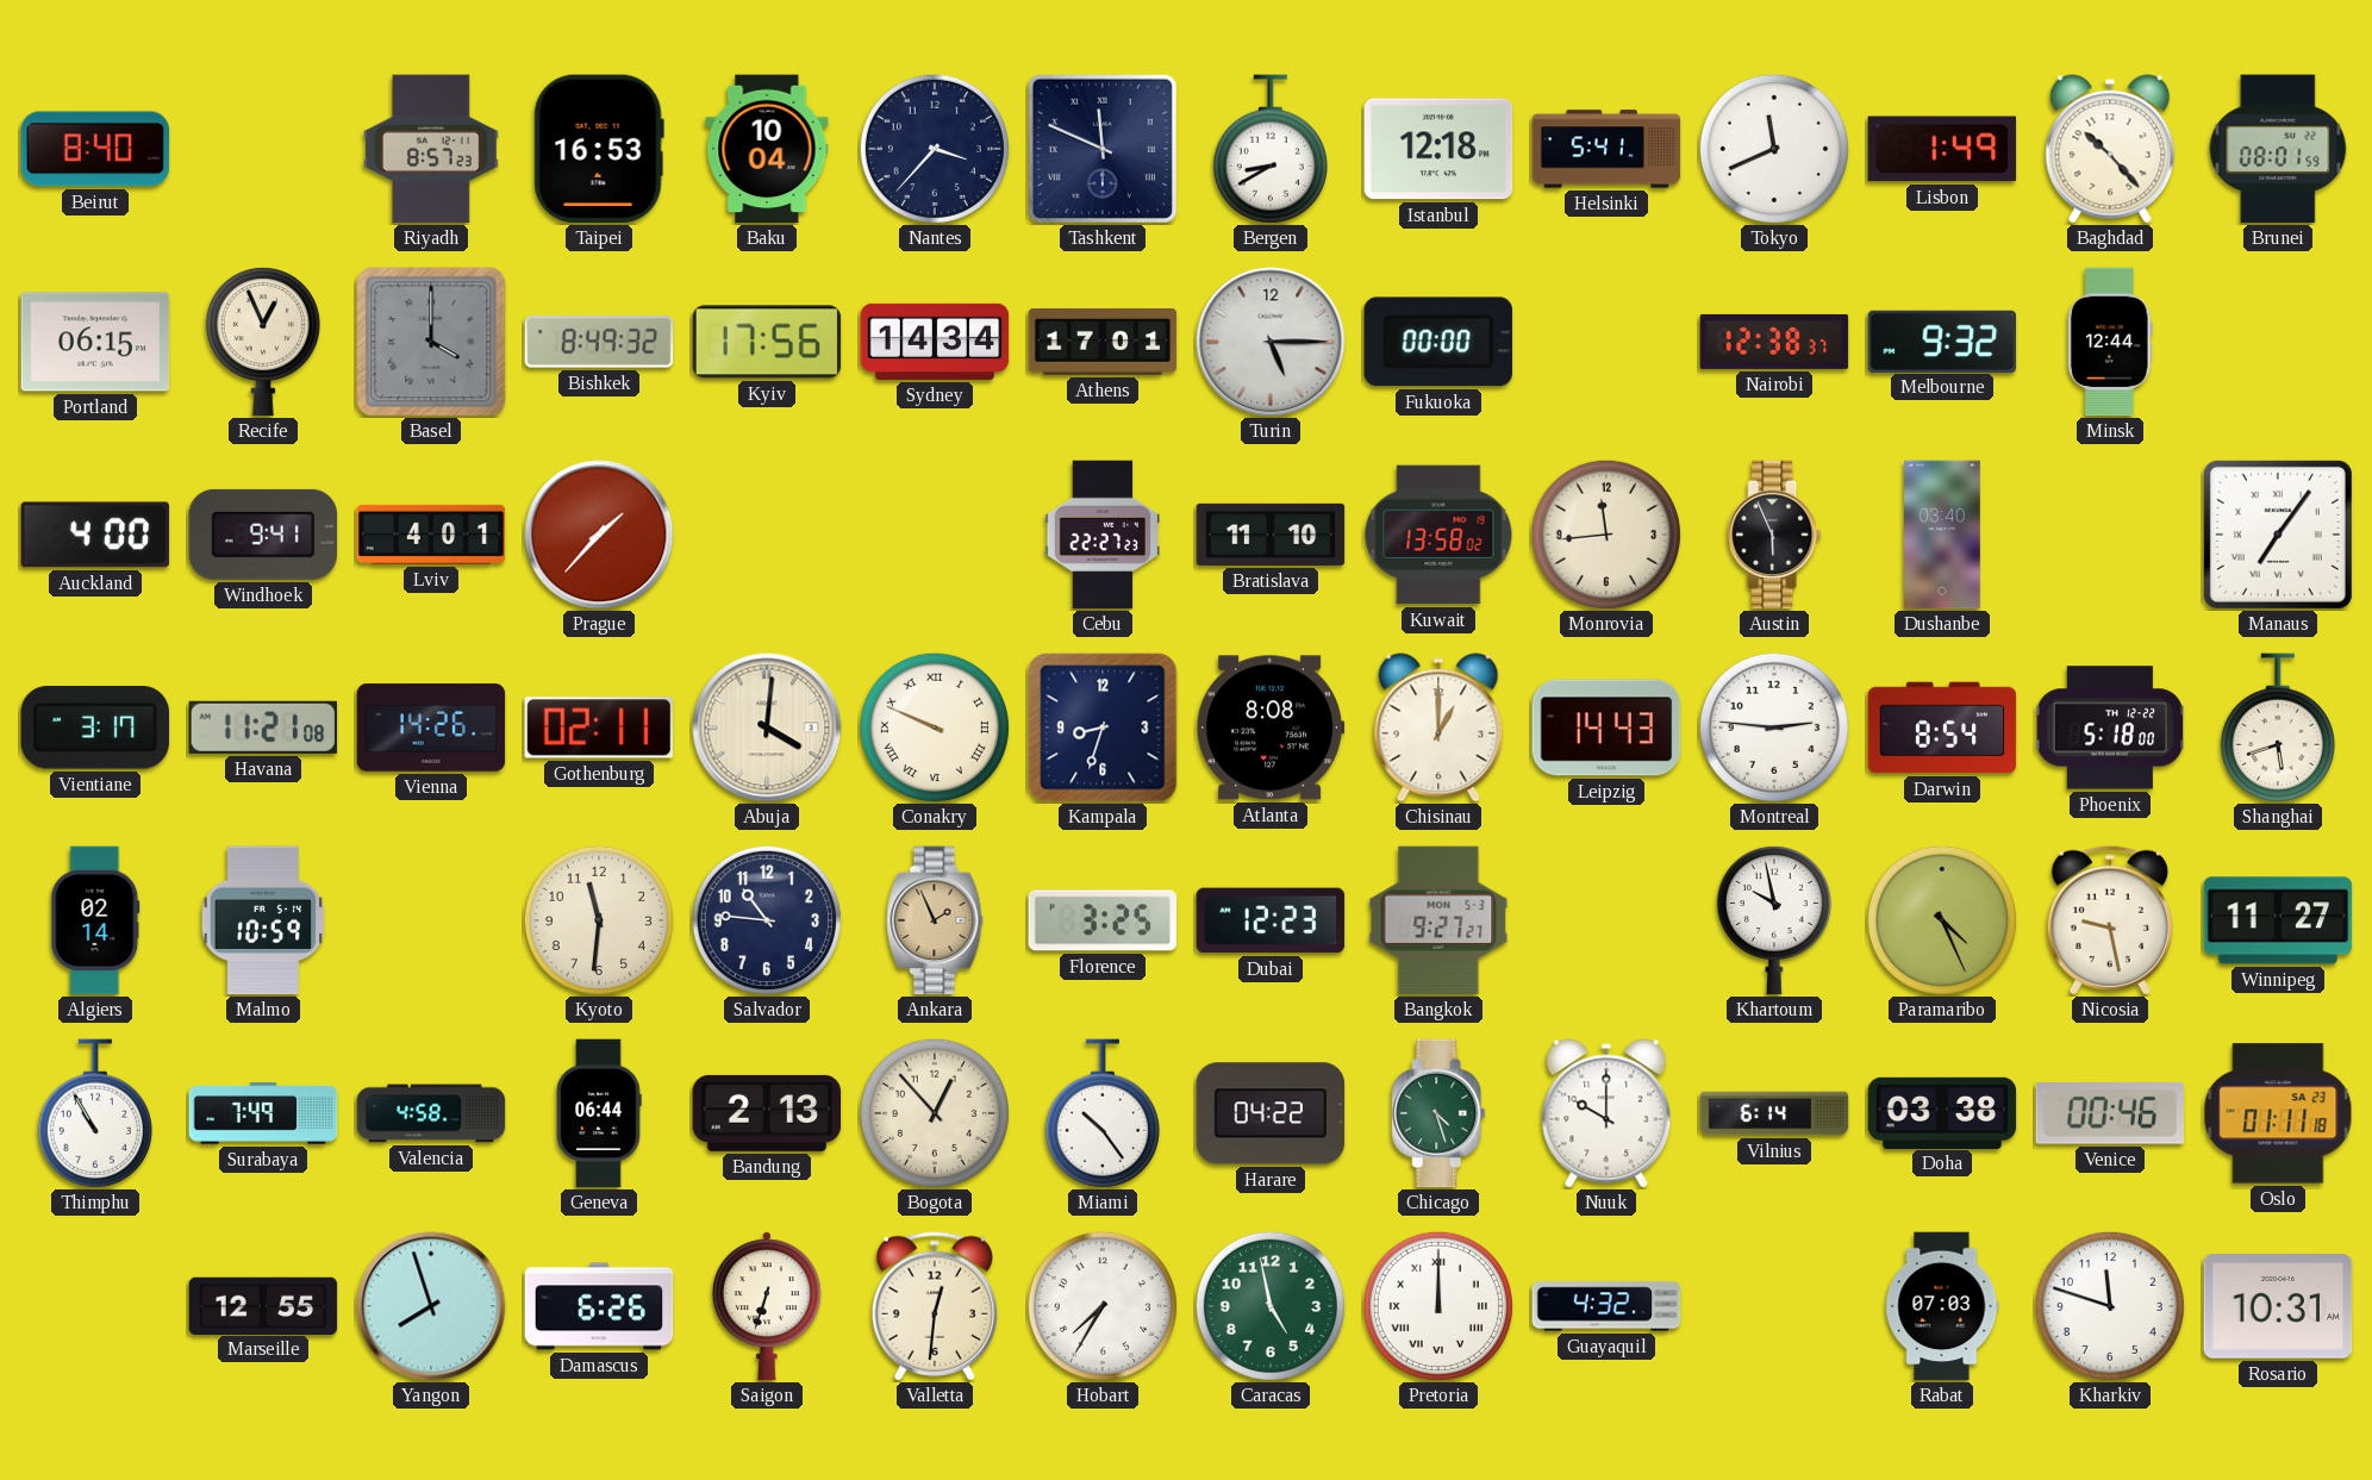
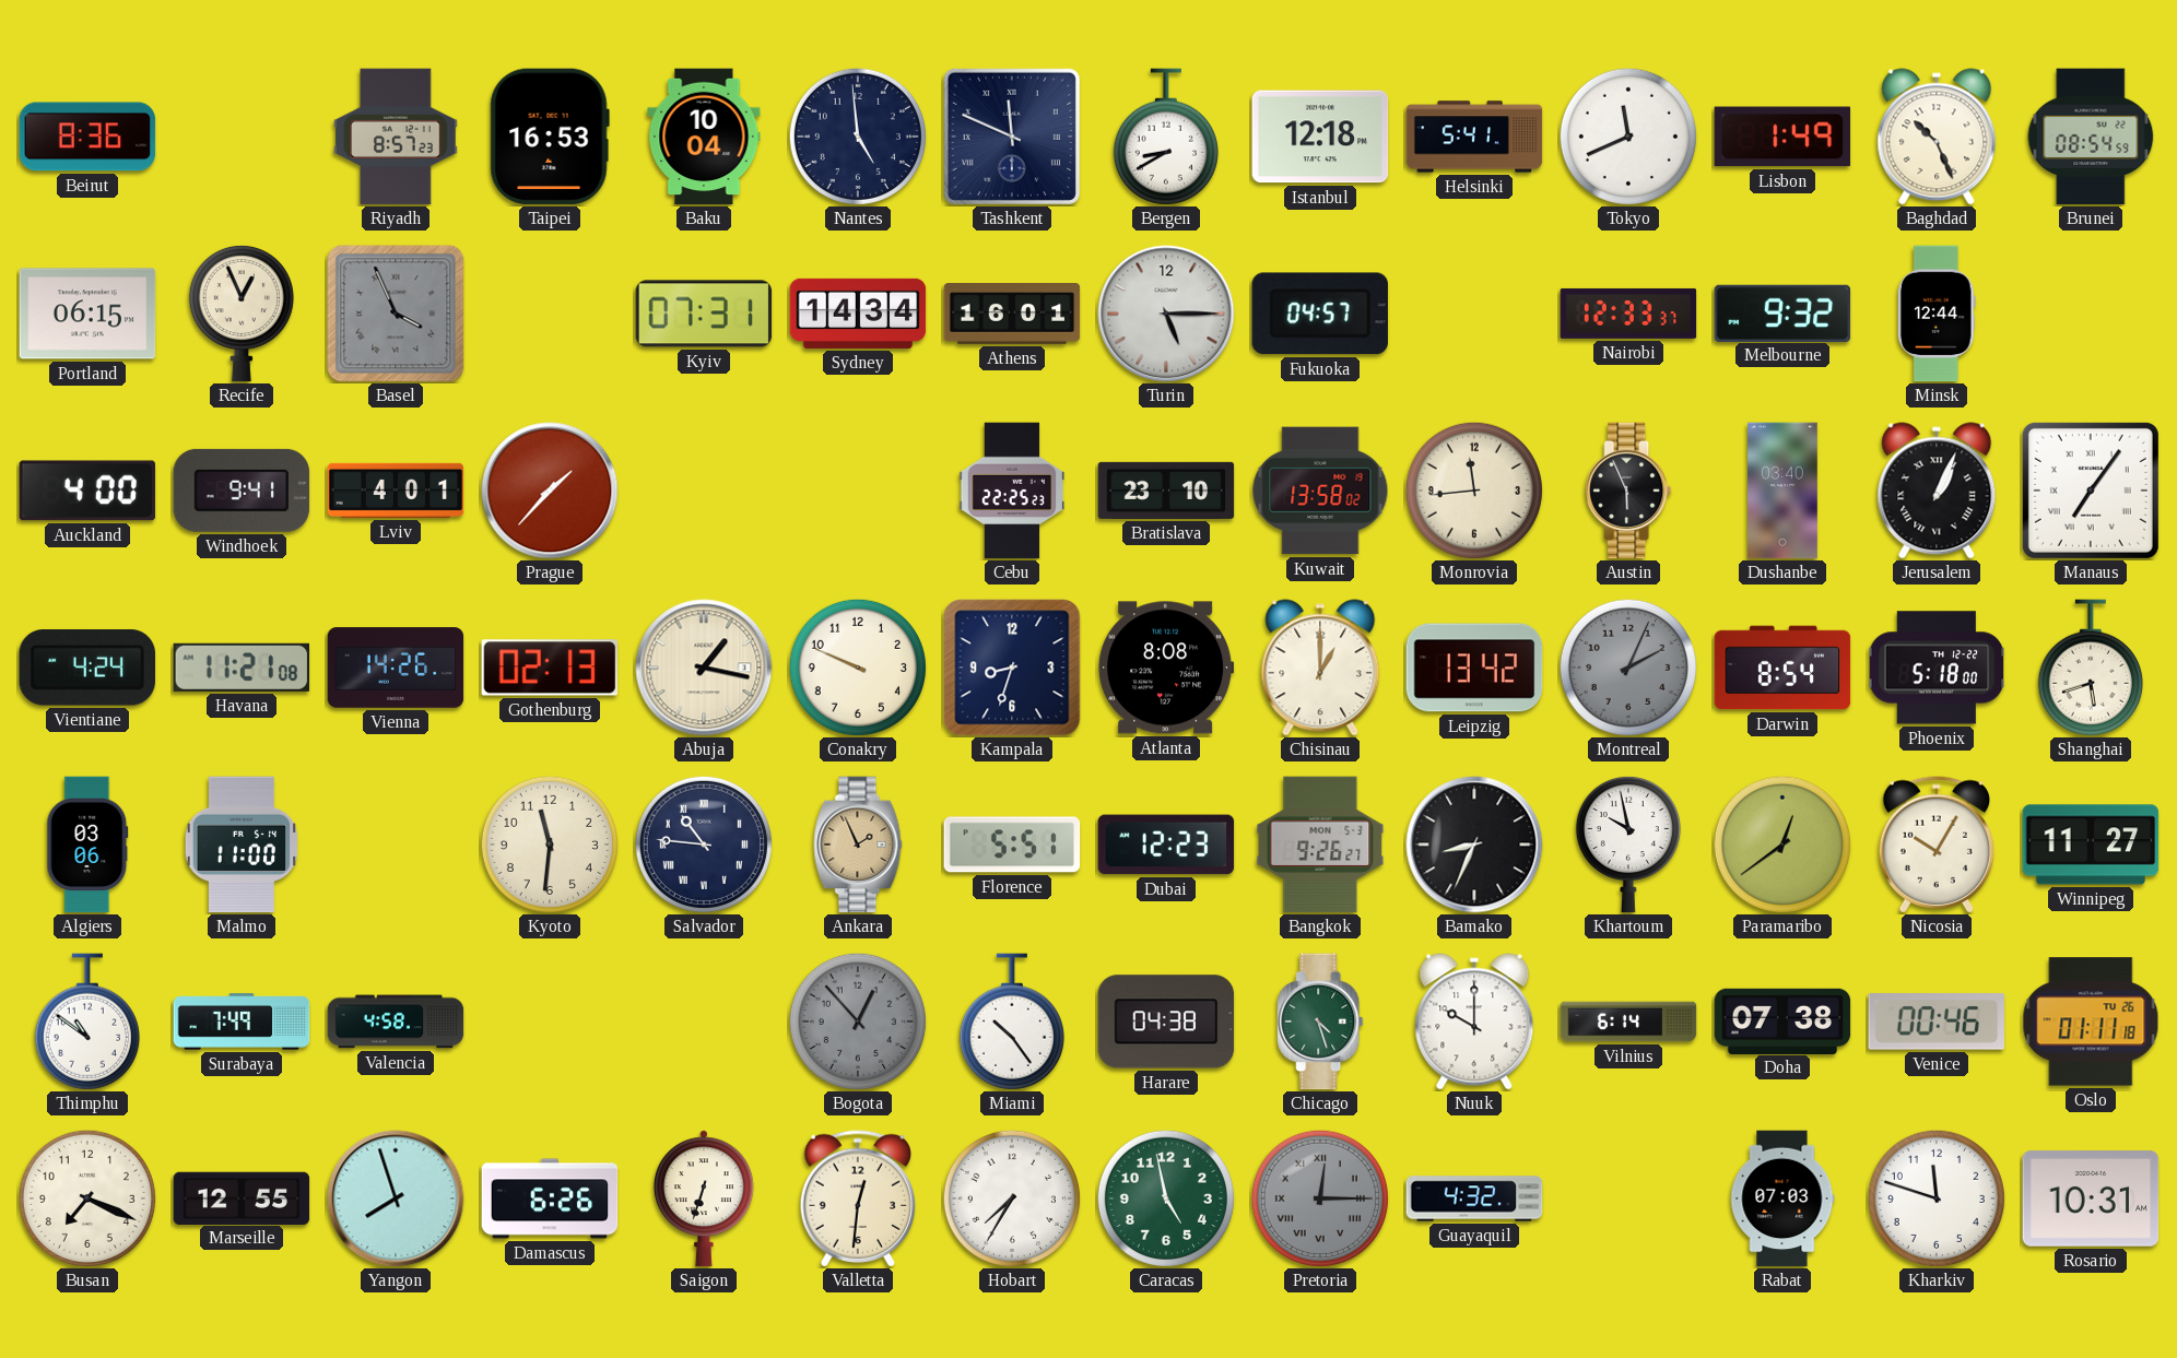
Beirut: 8:40 -> 8:36 (87, 137)
Nantes: 3:37 -> 4:59 (858, 137)
Baghdad: 10:23 -> 10:26 (1937, 137)
Brunei: 08:01 -> 08:54 (2091, 137)
Basel: 4:00 -> 3:56 (396, 314)
Bishkek: 8:49 -> none (599, 342)
Kyiv: 17:56 -> 07:31 (704, 314)
Athens: 17:01 -> 16:01 (1012, 315)
Fukuoka: 00:00 -> 04:57 (1320, 314)
Nairobi: 12:38 -> 12:33 (1628, 314)
Cebu: 22:27 -> 22:25 (1011, 491)
Bratislava: 11:10 -> 23:10 (1166, 491)
Jerusalem: none -> 1:04 (1937, 491)
Vientiane: 3:17 -> 4:24 (86, 668)
Gothenburg: 02:11 -> 02:13 (550, 668)
Abuja: 4:01 -> 1:17 (704, 668)
Conakry numerals: Roman -> Arabic (858, 668)
Leipzig: 14:43 -> 13:42 (1474, 668)
Montreal: 2:46 -> 2:04 (1628, 668)
Montreal dial: white -> grey (1628, 668)
Algiers: 02:14 -> 03:06 (87, 845)
Malmo: 10:59 -> 11:00 (242, 845)
Salvador numerals: Arabic -> Roman (704, 845)
Florence: 3:25 -> 5:51 (1012, 845)
Bangkok: 9:27 -> 9:26 (1320, 845)
Bamako: none -> 8:34 (1474, 845)
Paramaribo: 4:26 -> 12:39 (1782, 845)
Nicosia: 9:28 -> 10:05 (1935, 845)
Thimphu: 10:55 -> 10:51 (87, 1022)
Geneva: 06:44 -> none (599, 1113)
Bandung: 2:13 -> none (767, 1113)
Bogota dial: cream -> grey (858, 1022)
Harare: 04:22 -> 04:38 (1166, 1022)
Doha: 03:38 -> 07:38 (1782, 1020)
Oslo date: SA 23 -> TU 26 (2091, 1022)
Busan: none -> 7:19 (87, 1198)
Pretoria: 12:00 -> 12:15 (1320, 1198)
Pretoria dial: white -> grey (1320, 1198)
